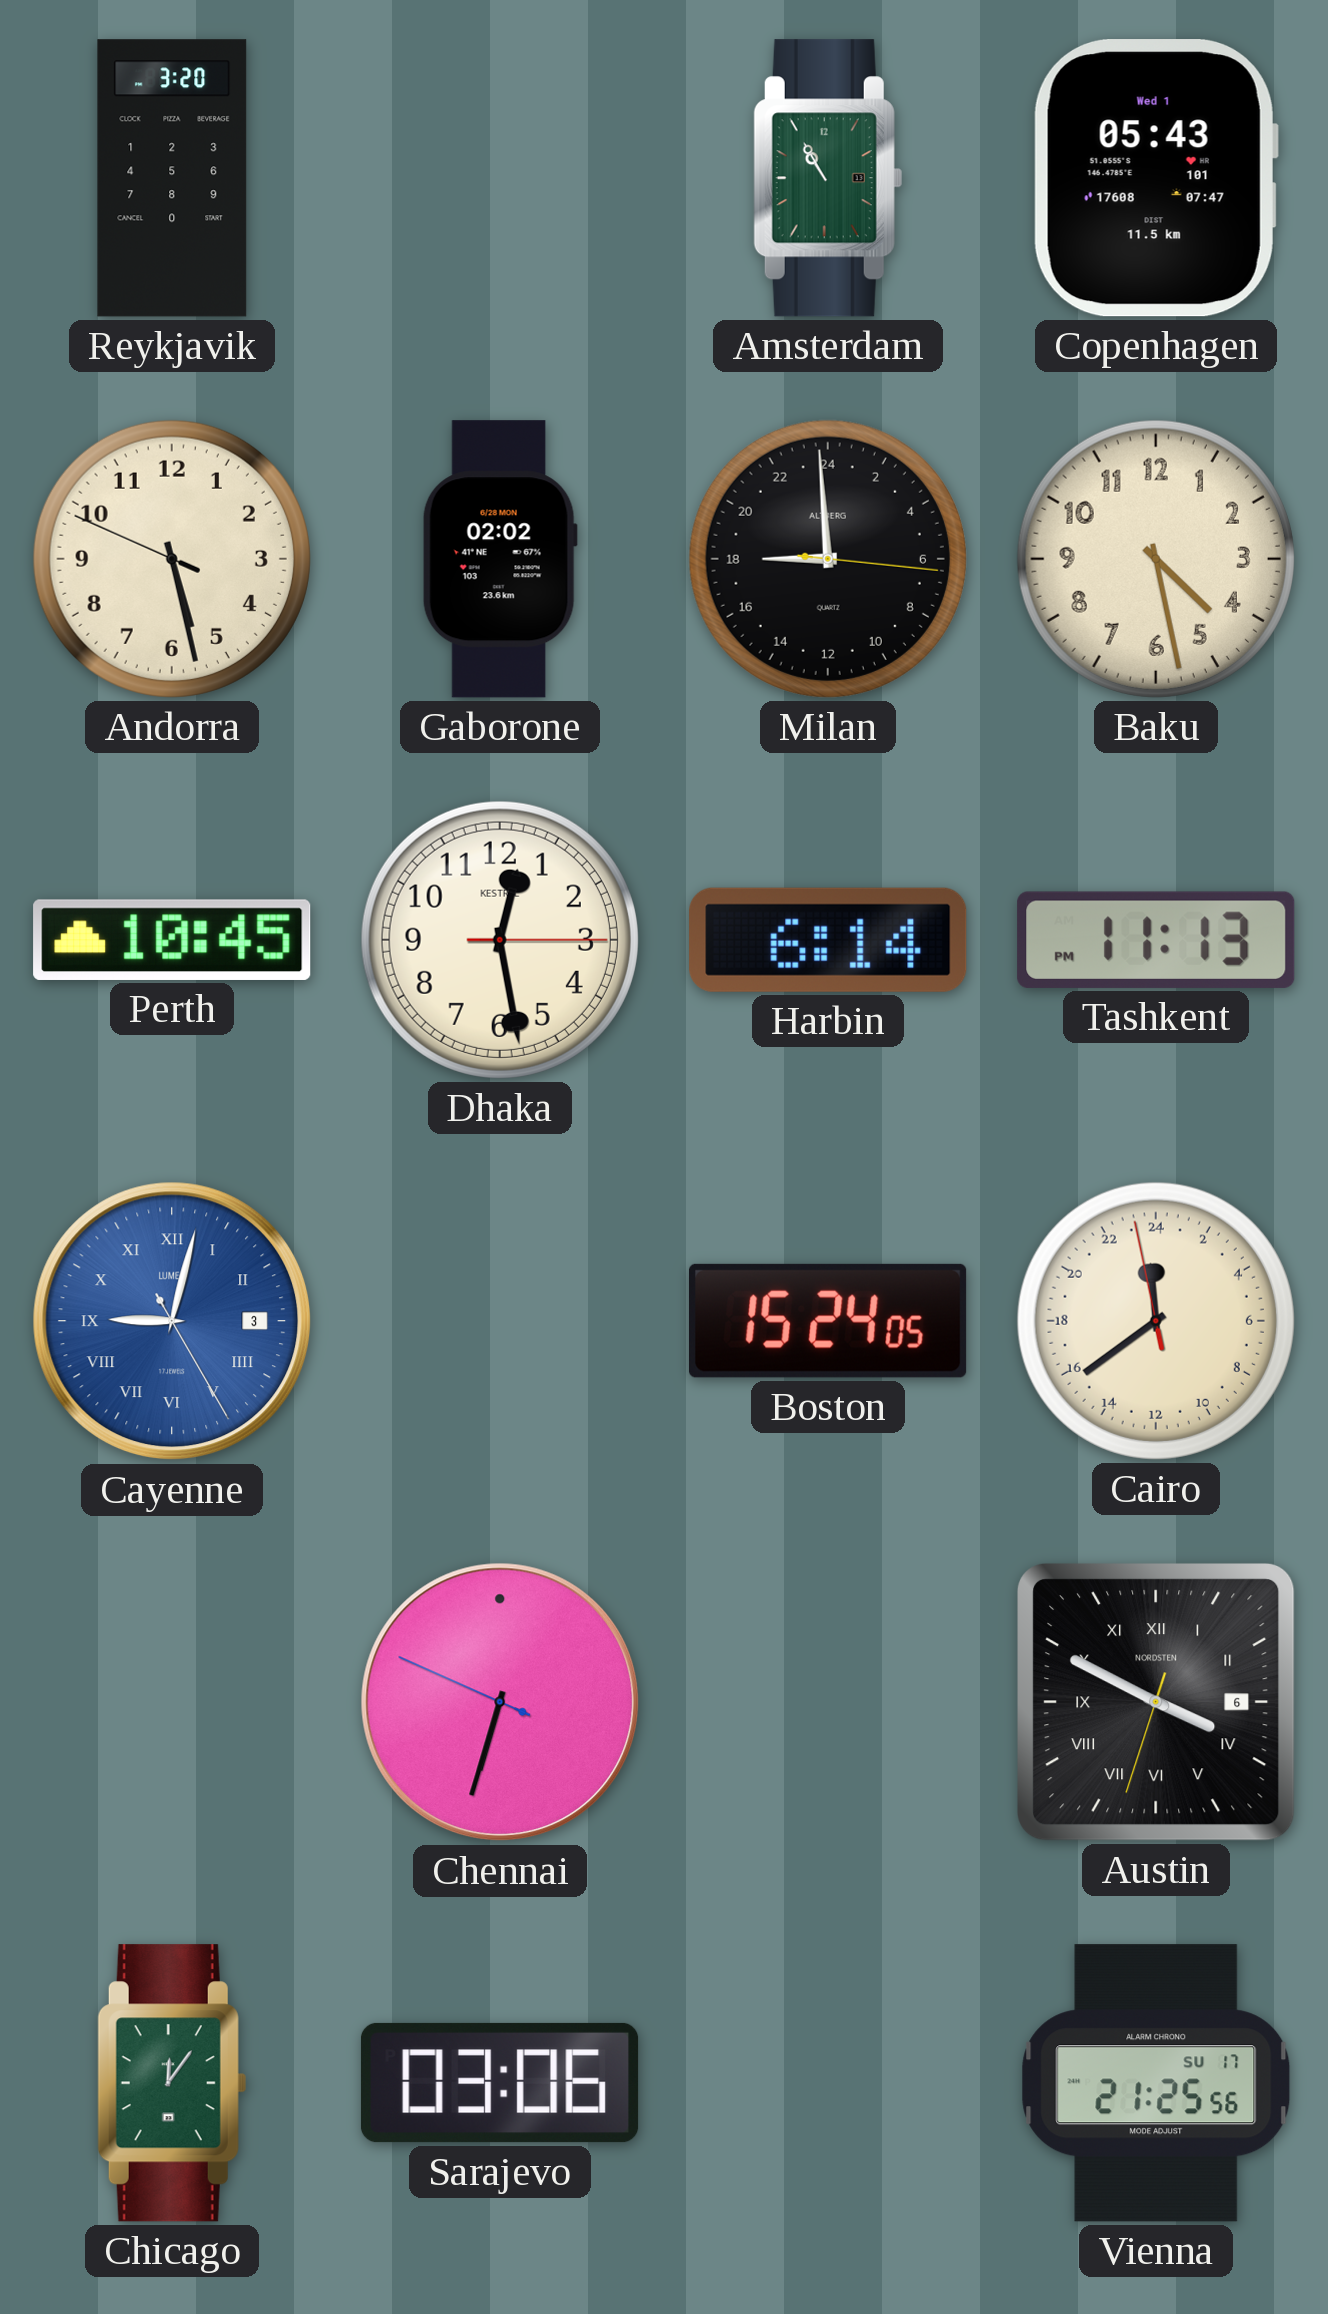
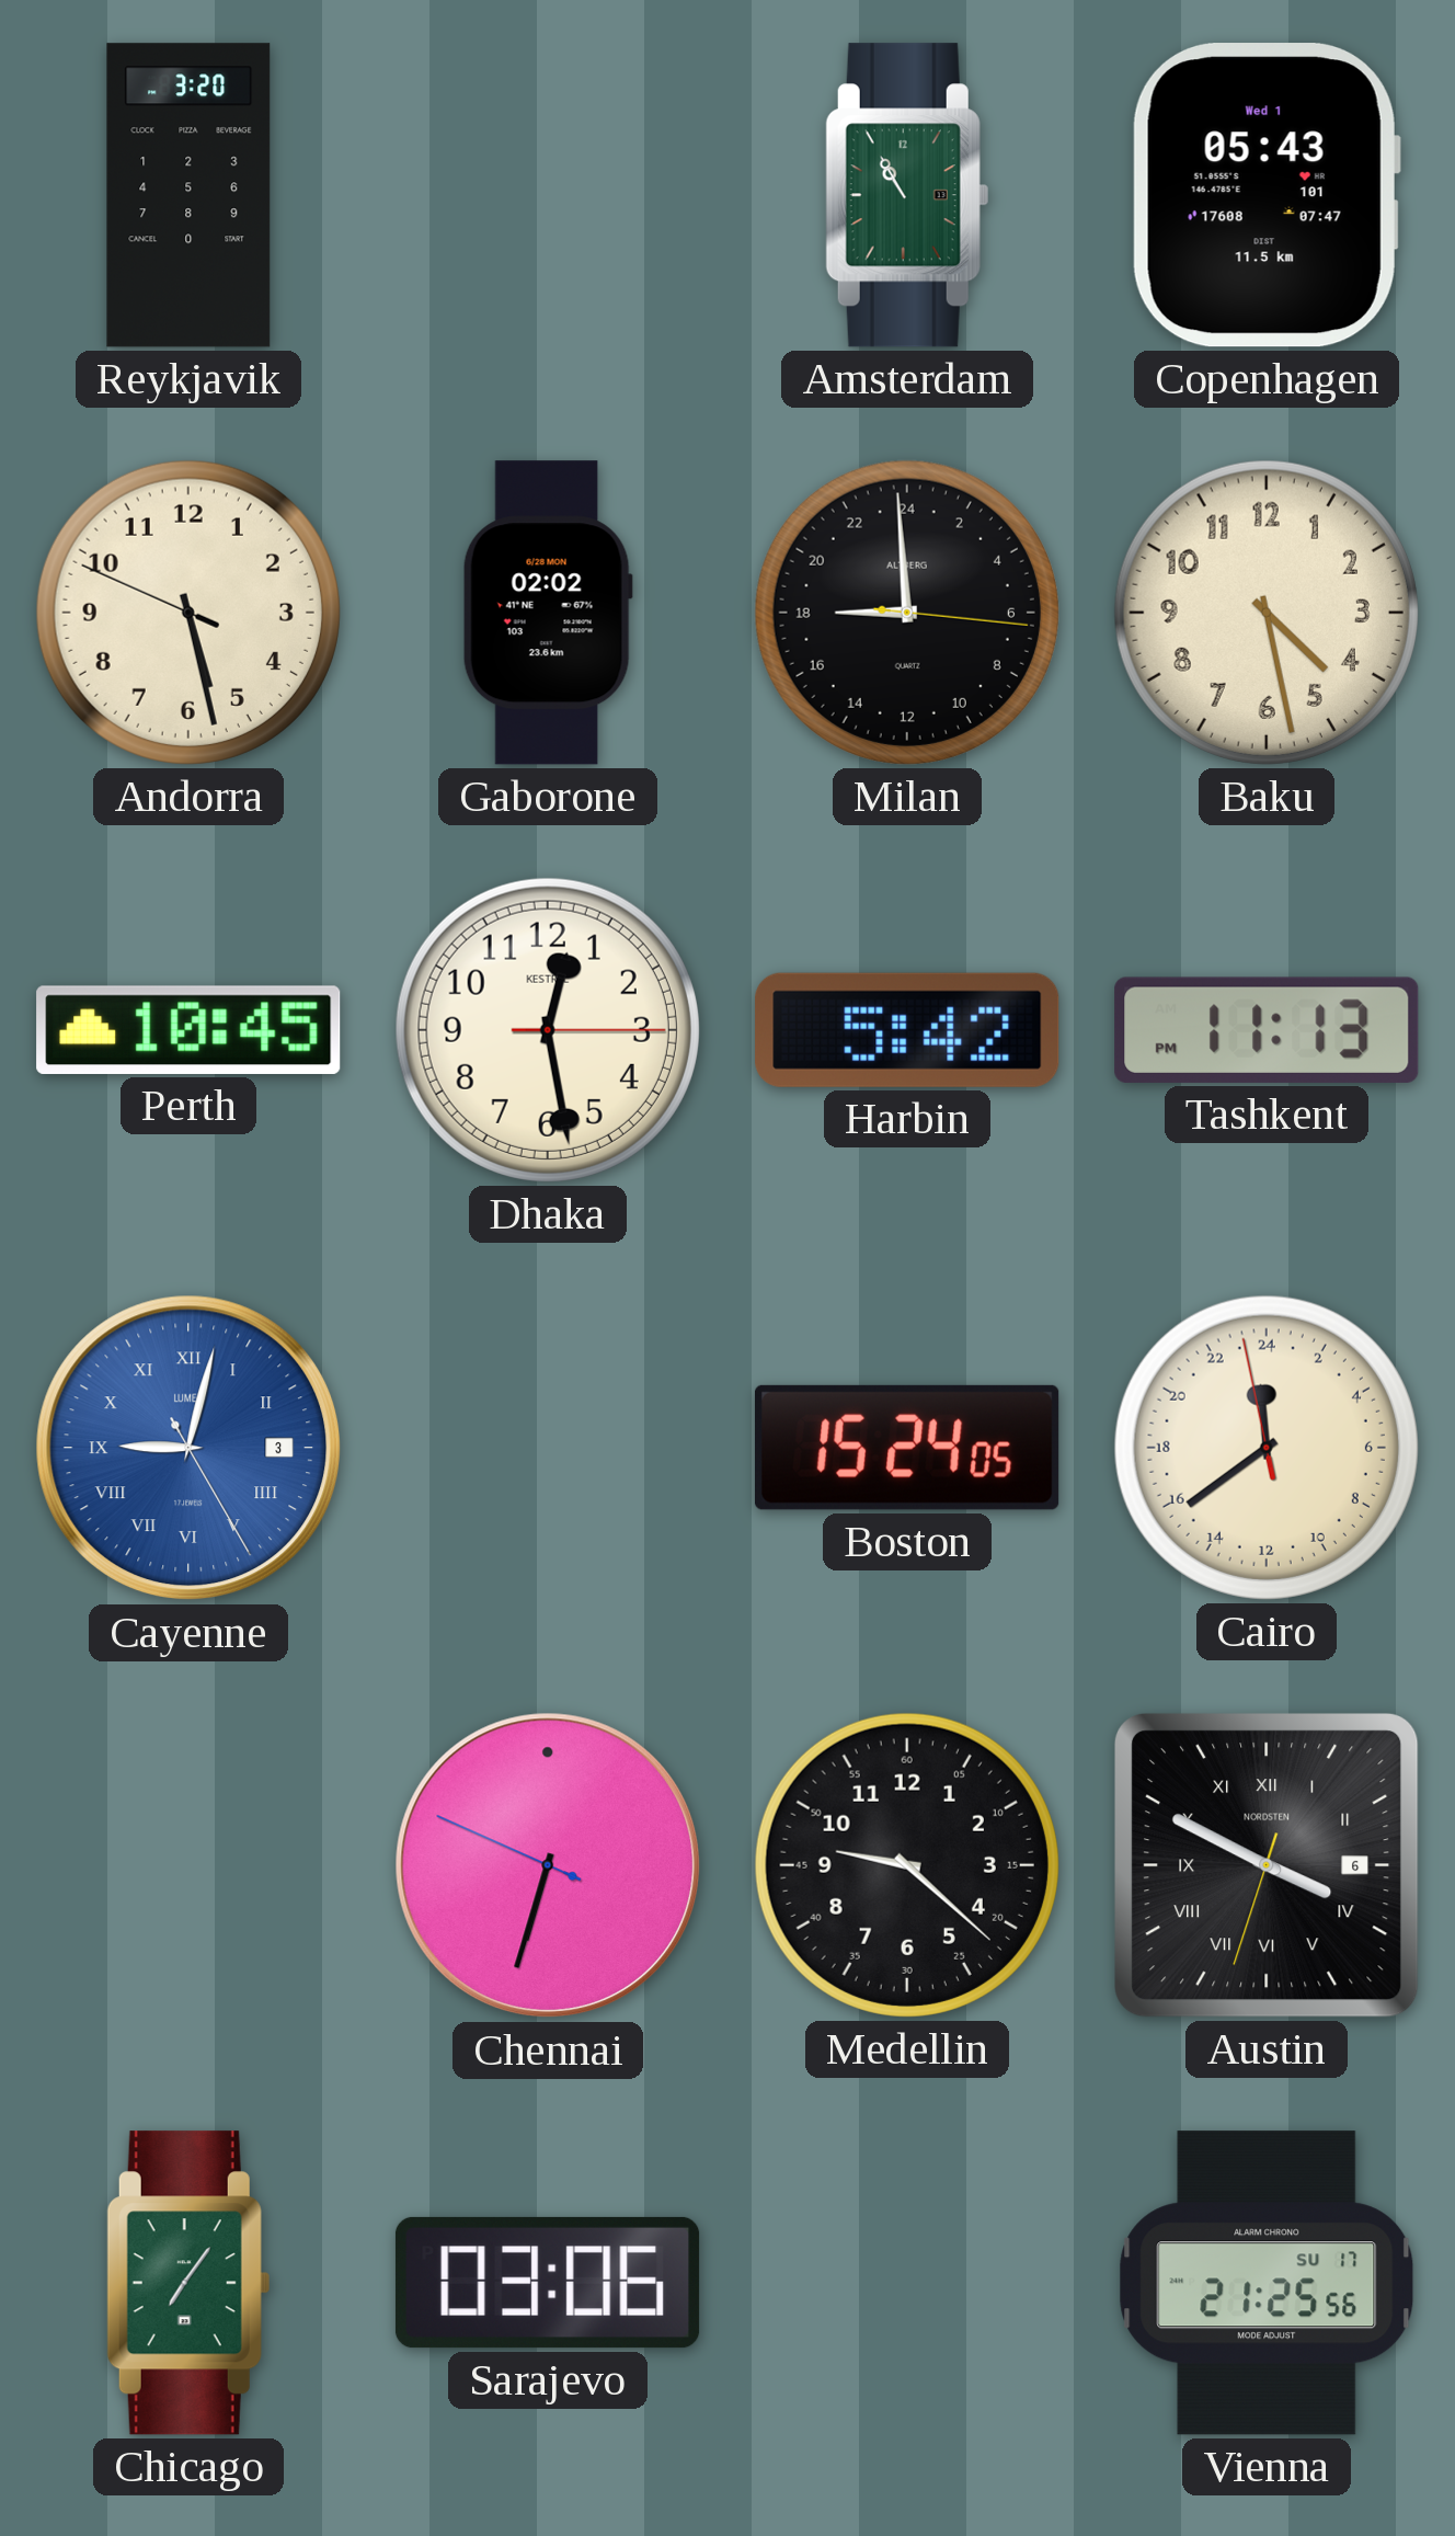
Harbin: 6:14 -> 5:42 (907, 1030)
Medellin: none -> 9:22 (907, 1865)
Chicago: 12:06 -> 7:06 (188, 2283)
